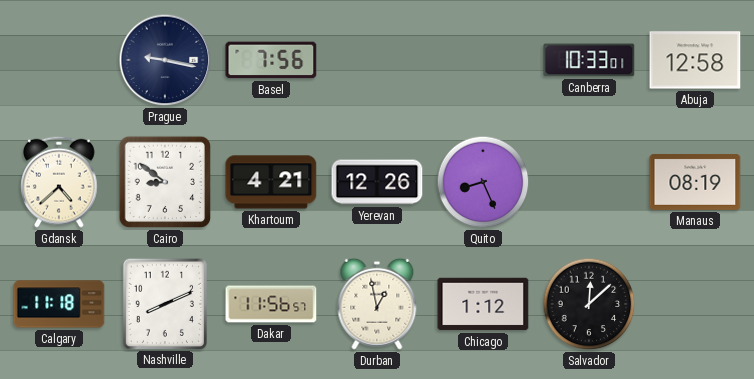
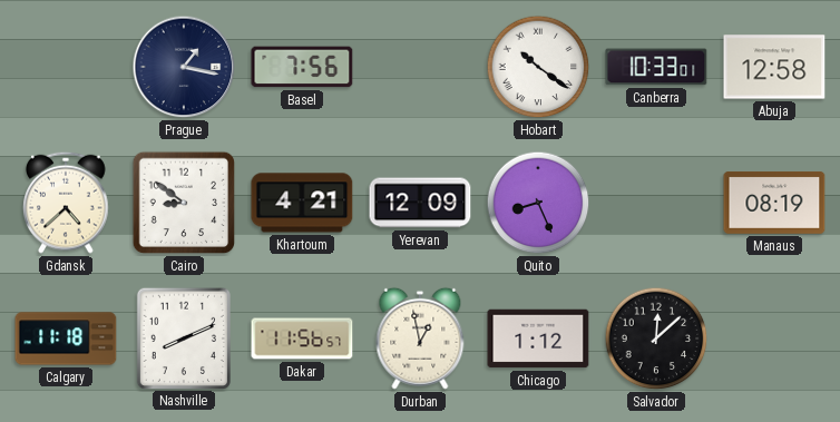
Prague: 9:17 -> 1:17 (184, 67)
Hobart: none -> 10:21 (538, 67)
Yerevan: 12:26 -> 12:09 (420, 203)
